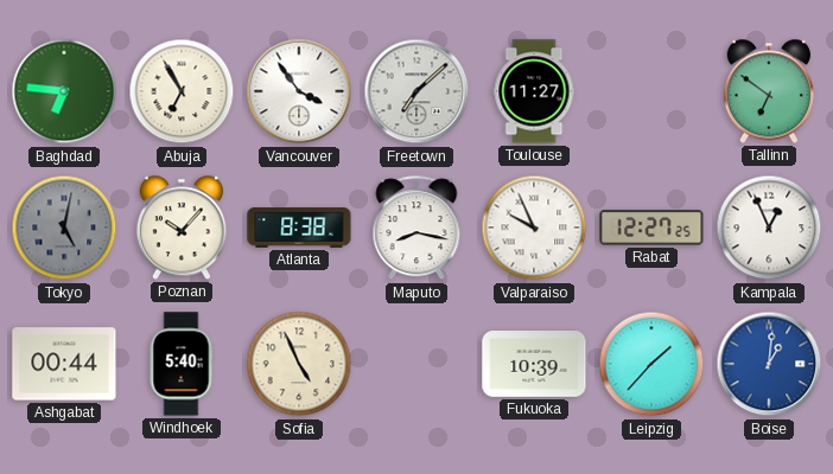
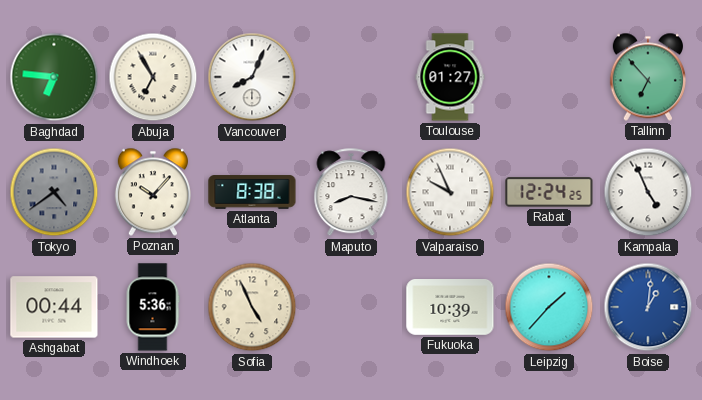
Vancouver: 3:54 -> 8:04 (252, 77)
Freetown: 7:08 -> none (416, 91)
Toulouse: 11:27 -> 01:27 (450, 77)
Tallinn: 6:51 -> 6:53 (648, 77)
Tokyo: 5:02 -> 4:39 (54, 192)
Rabat: 12:27 -> 12:24 (549, 192)
Kampala: 12:56 -> 4:56 (648, 192)
Windhoek: 5:40 -> 5:36 (153, 307)
